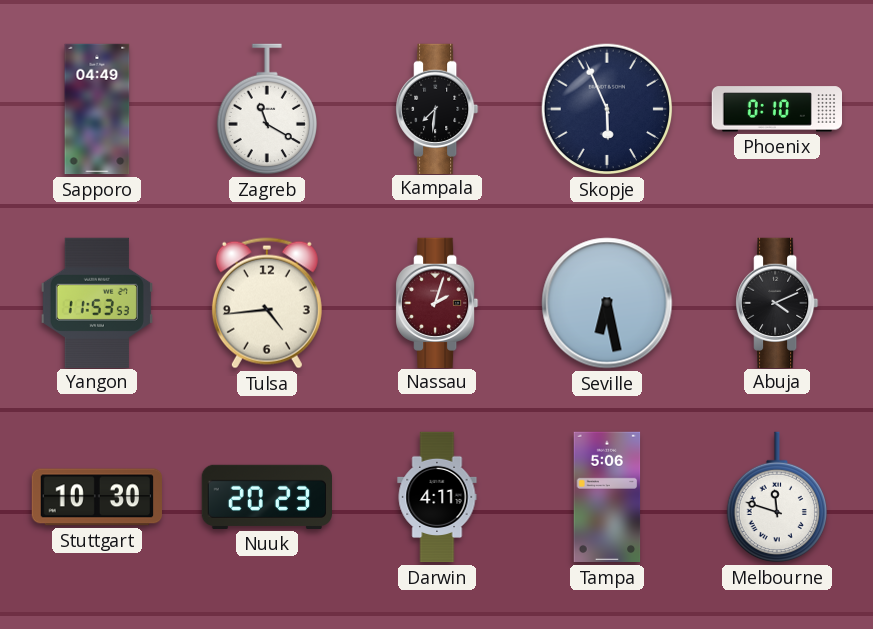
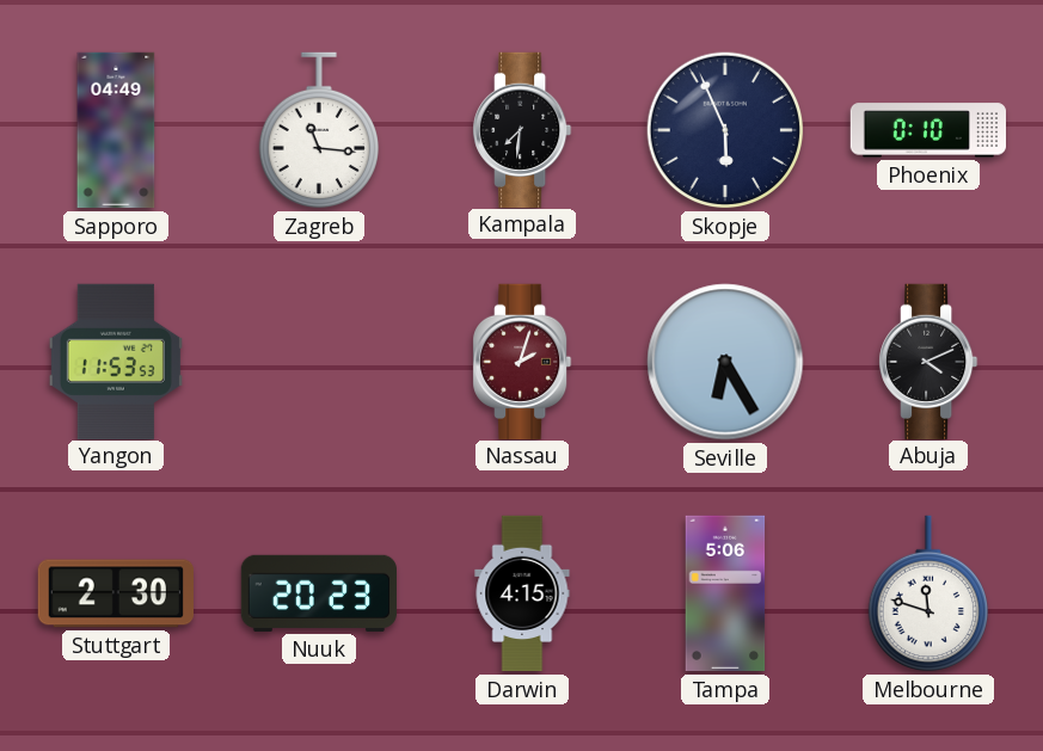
Zagreb: 11:20 -> 11:16 (318, 130)
Tulsa: 4:44 -> none (267, 303)
Seville: 6:28 -> 6:25 (725, 362)
Stuttgart: 10:30 -> 2:30 (115, 593)
Darwin: 4:11 -> 4:15 (522, 593)
